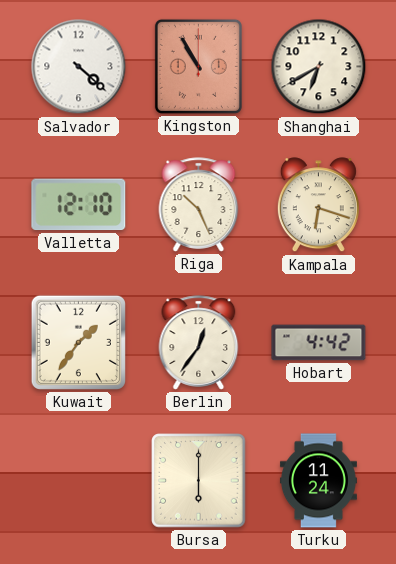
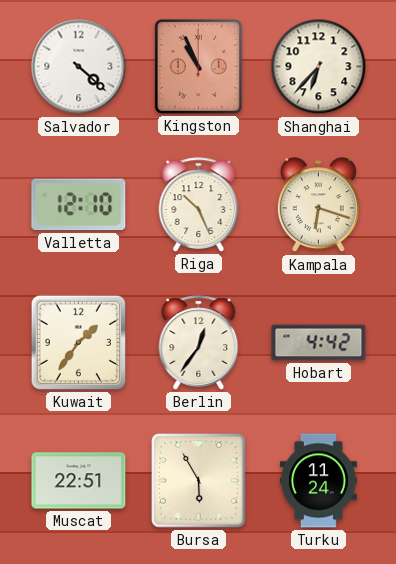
Kingston: 10:55 -> 10:56 (198, 66)
Shanghai: 6:40 -> 6:37 (319, 67)
Muscat: none -> 22:51 (79, 481)
Bursa: 6:00 -> 5:55 (199, 481)
